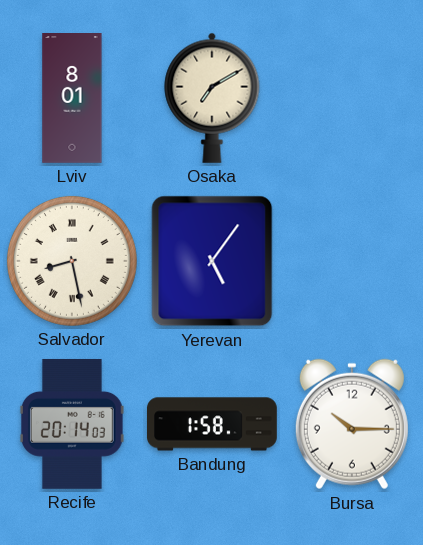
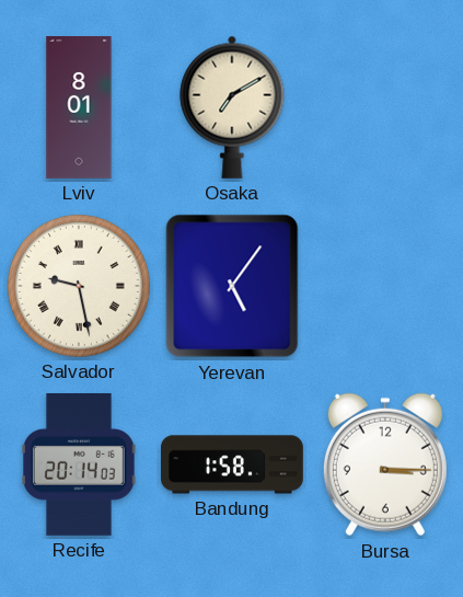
Salvador: 8:28 -> 9:28 (79, 286)
Bursa: 10:15 -> 3:15 (385, 464)
